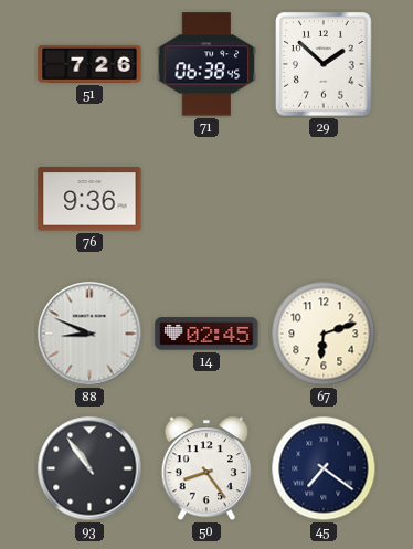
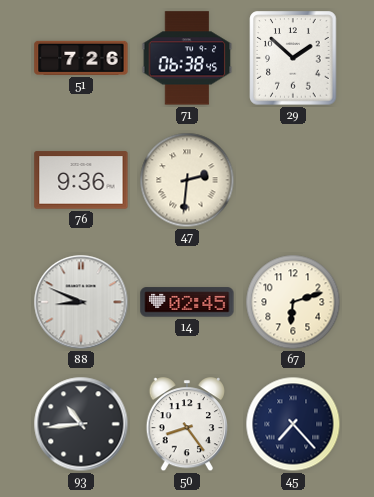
47: none -> 2:31 (187, 180)
93: 10:54 -> 10:44 (81, 424)
45: 7:21 -> 7:23 (293, 424)
